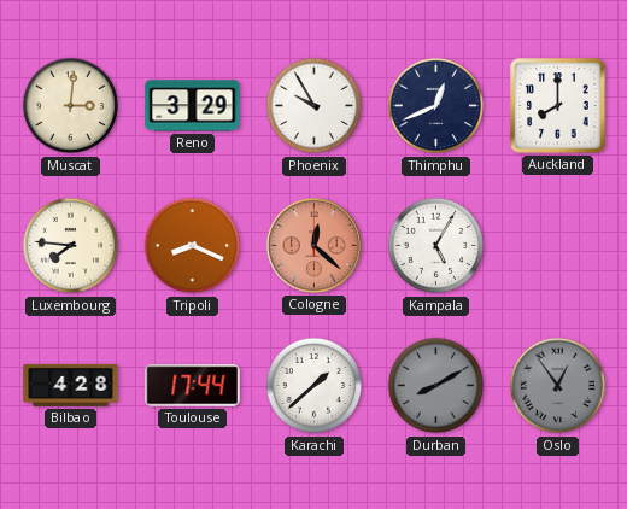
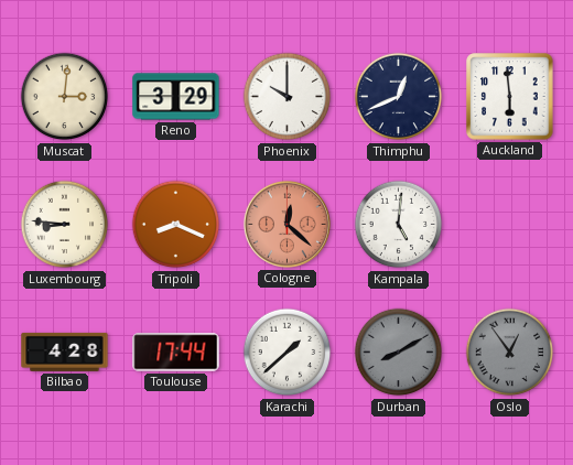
Phoenix: 9:55 -> 10:00 (288, 97)
Auckland: 8:00 -> 5:59 (510, 97)
Luxembourg: 7:46 -> 8:46 (65, 225)
Kampala: 5:05 -> 5:01 (399, 225)
